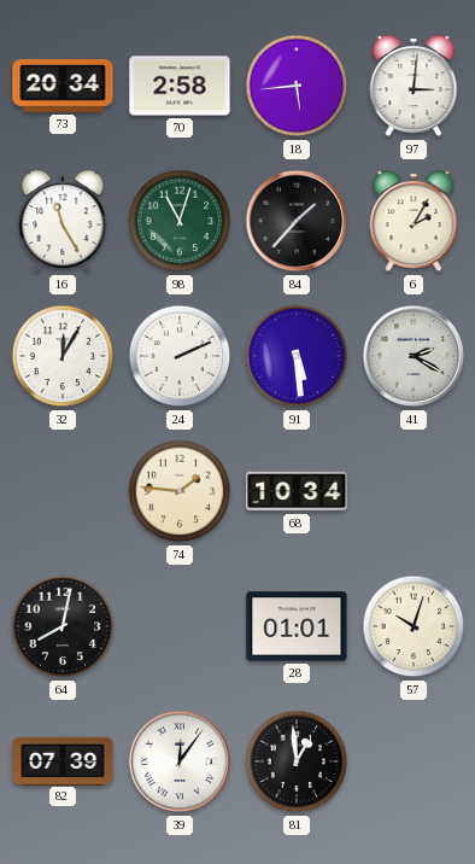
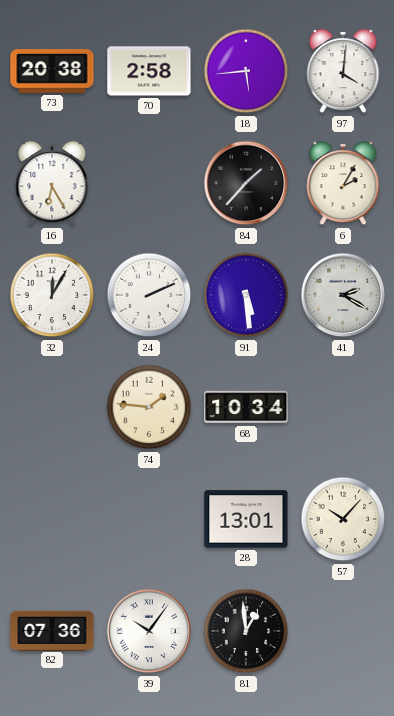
73: 20:34 -> 20:38 (52, 71)
97: 3:01 -> 4:01 (343, 72)
16: 11:25 -> 6:25 (52, 184)
98: 11:03 -> none (180, 221)
64: 8:02 -> none (63, 626)
28: 01:01 -> 13:01 (246, 519)
57: 10:03 -> 10:07 (343, 519)
82: 07:39 -> 07:36 (52, 630)
39: 12:06 -> 10:06 (149, 631)
